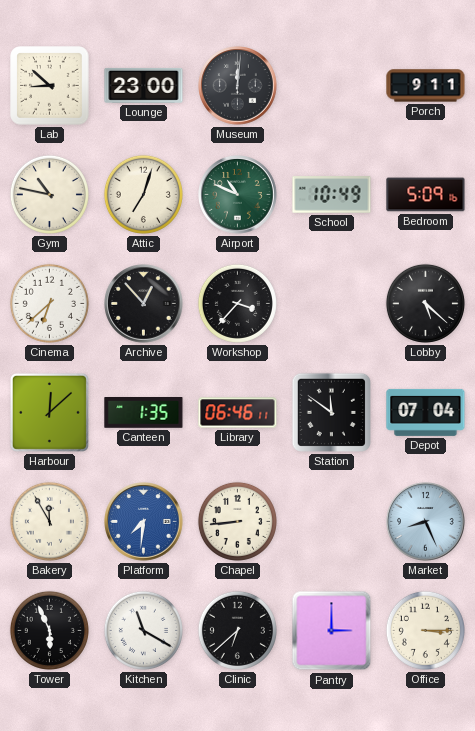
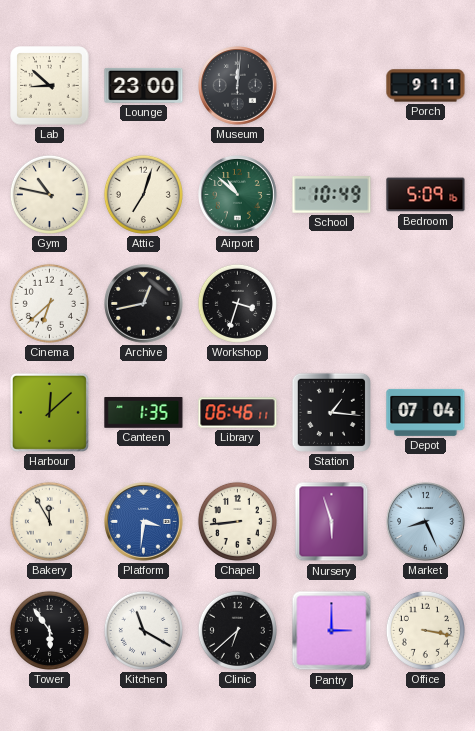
Airport: 10:49 -> 10:52 (238, 195)
Archive: 12:53 -> 12:43 (144, 304)
Workshop: 3:37 -> 3:33 (237, 303)
Lobby: 5:22 -> none (425, 303)
Station: 11:51 -> 1:16 (331, 412)
Platform: 7:31 -> 3:31 (144, 522)
Nursery: none -> 5:57 (332, 522)
Tower: 5:56 -> 5:54 (49, 630)
Office: 3:15 -> 3:17 (425, 630)
